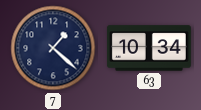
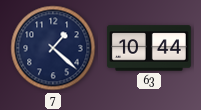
63: 10:34 -> 10:44 (149, 48)
